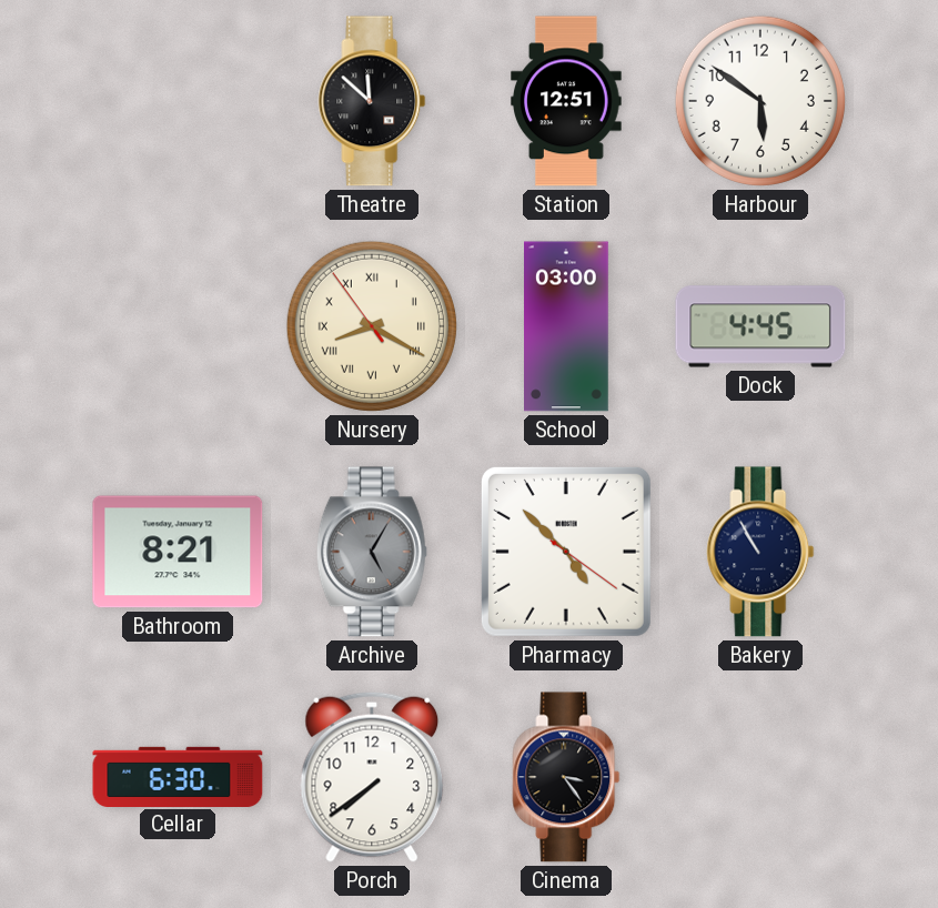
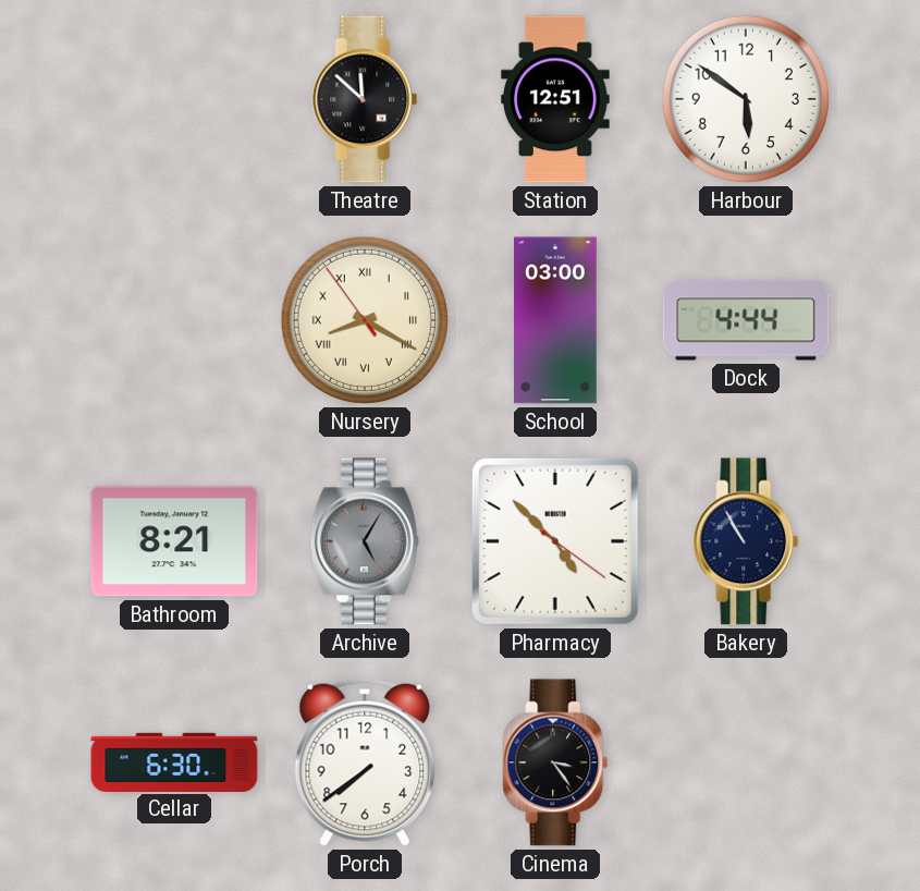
Dock: 4:45 -> 4:44 (746, 320)
